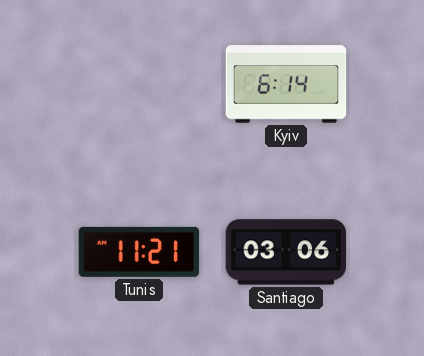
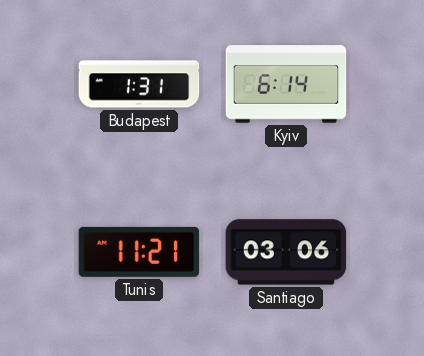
Budapest: none -> 1:31 (139, 84)
